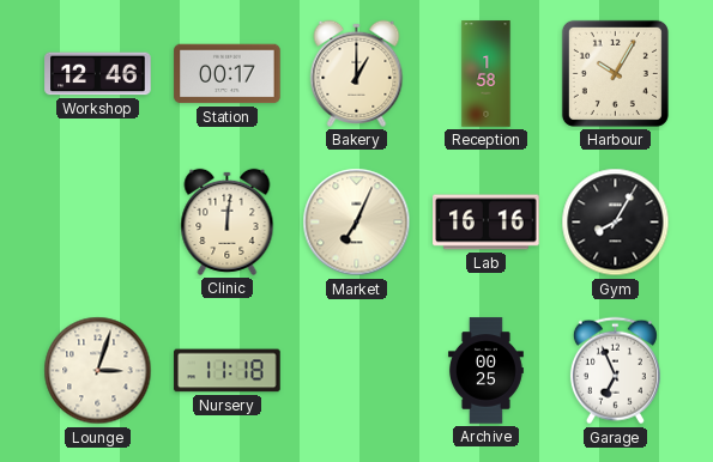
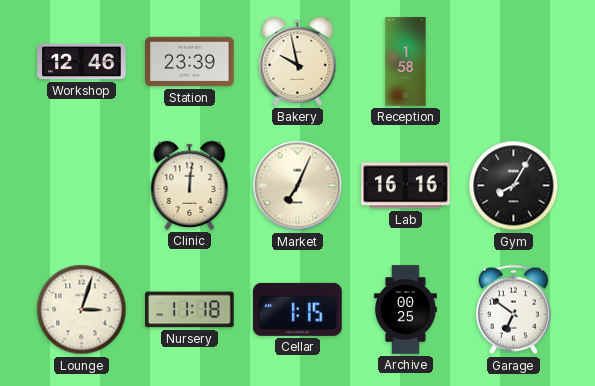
Station: 00:17 -> 23:39 (190, 62)
Bakery: 1:00 -> 9:58 (298, 61)
Harbour: 10:05 -> none (615, 73)
Cellar: none -> 1:15 (298, 309)
Garage: 6:56 -> 6:51 (513, 310)
